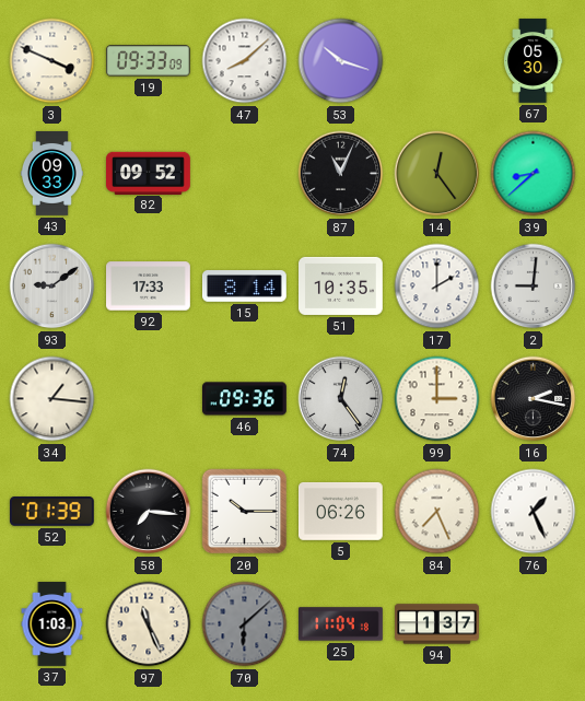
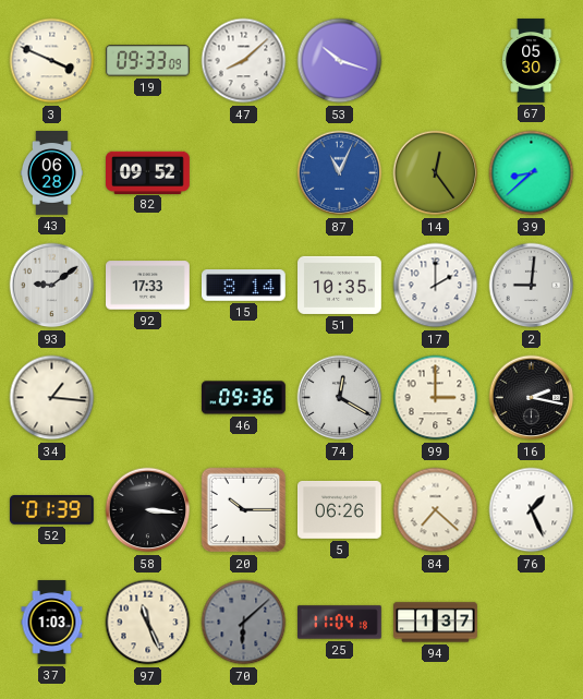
43: 09:33 -> 06:28 (51, 173)
87 dial: black -> blue (340, 173)
74: 12:24 -> 12:20 (340, 398)
58: 7:16 -> 3:16 (148, 510)
84: 7:26 -> 7:22 (436, 510)
